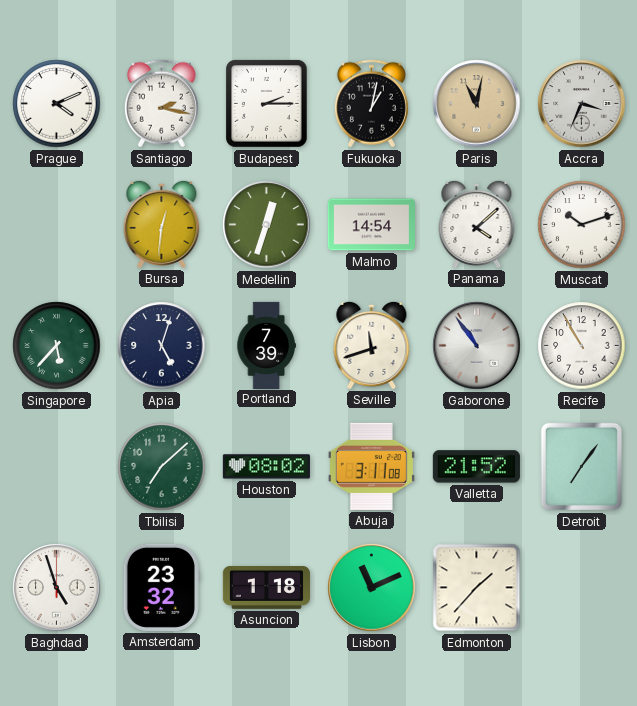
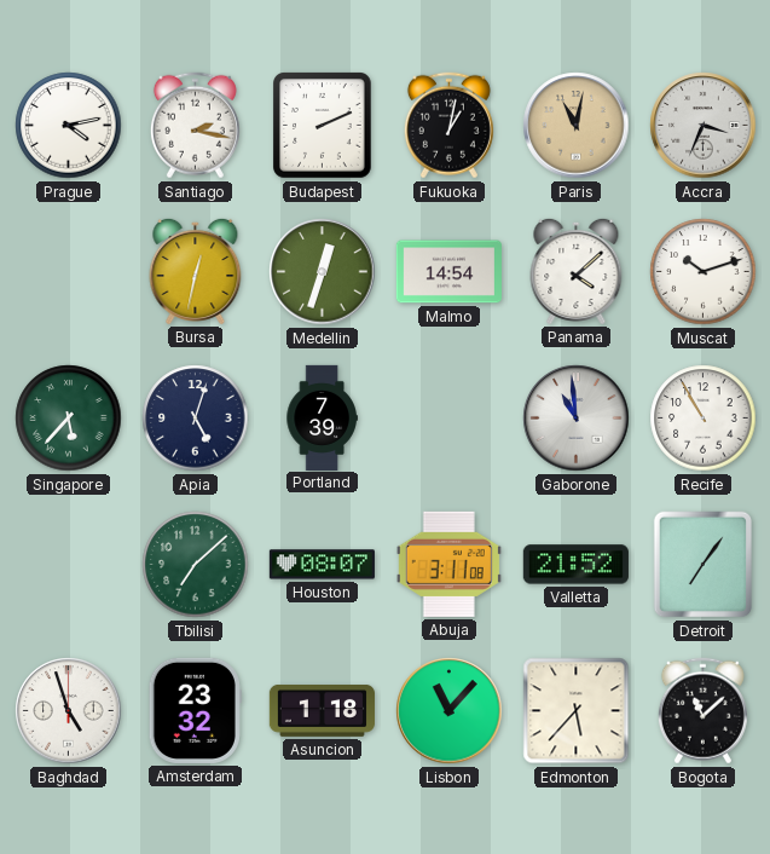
Prague: 4:11 -> 4:13 (69, 126)
Budapest: 2:15 -> 2:11 (323, 126)
Bursa: 12:31 -> 12:32 (196, 271)
Seville: 11:42 -> none (372, 345)
Gaborone: 10:54 -> 10:59 (577, 419)
Houston: 08:02 -> 08:07 (322, 565)
Lisbon: 11:11 -> 11:07 (450, 711)
Edmonton: 1:37 -> 5:37 (577, 711)
Bogota: none -> 11:08 (702, 711)
